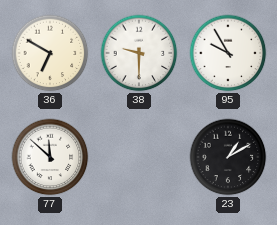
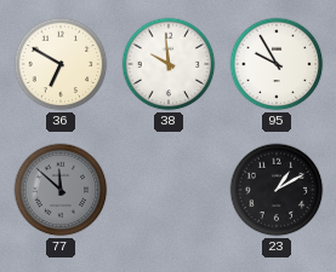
38: 9:30 -> 9:59 (169, 64)
77 dial: white -> grey (61, 190)
